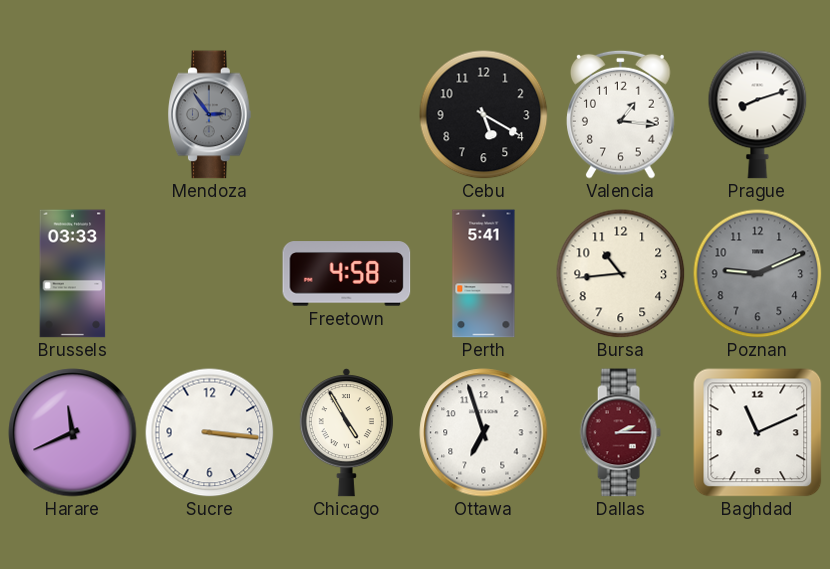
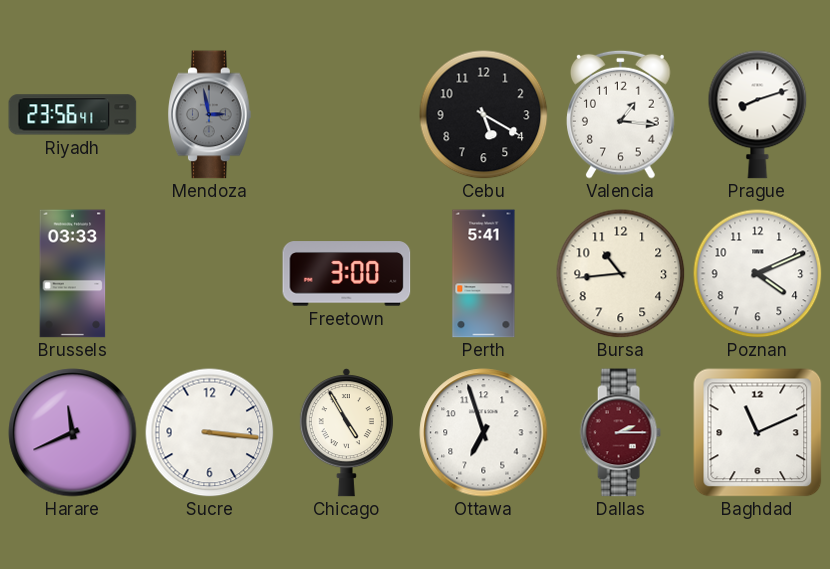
Riyadh: none -> 23:56 (73, 115)
Mendoza: 2:54 -> 2:58 (210, 115)
Freetown: 4:58 -> 3:00 (347, 274)
Poznan: 9:11 -> 4:11 (757, 273)
Poznan dial: grey -> white (757, 273)
